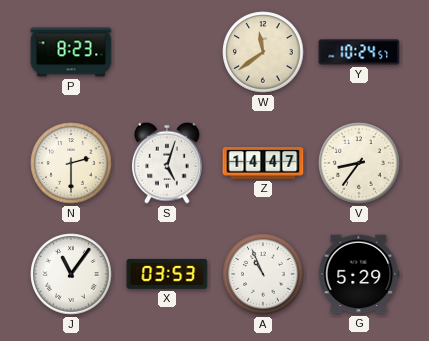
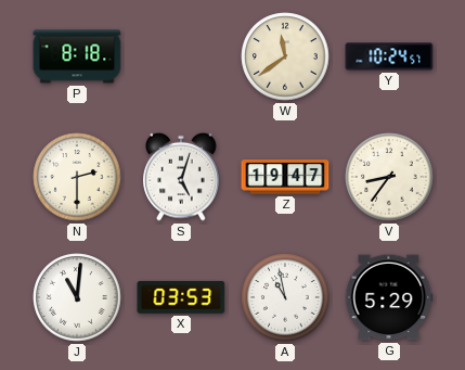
P: 8:23 -> 8:18 (77, 56)
Z: 14:47 -> 19:47 (285, 177)
J: 11:06 -> 11:01 (77, 297)
A: 10:56 -> 10:58 (285, 297)
